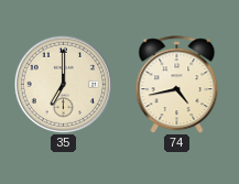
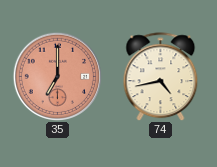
35 dial: cream -> salmon (57, 76)
